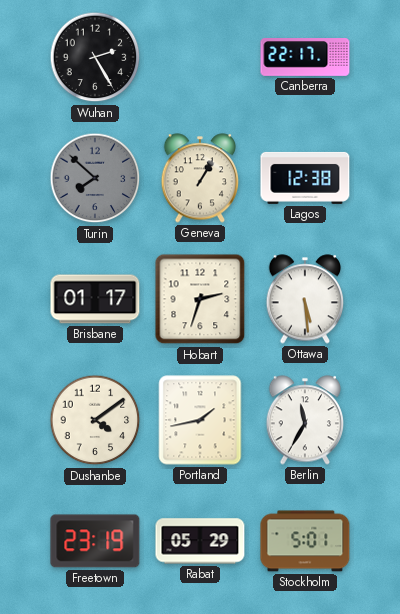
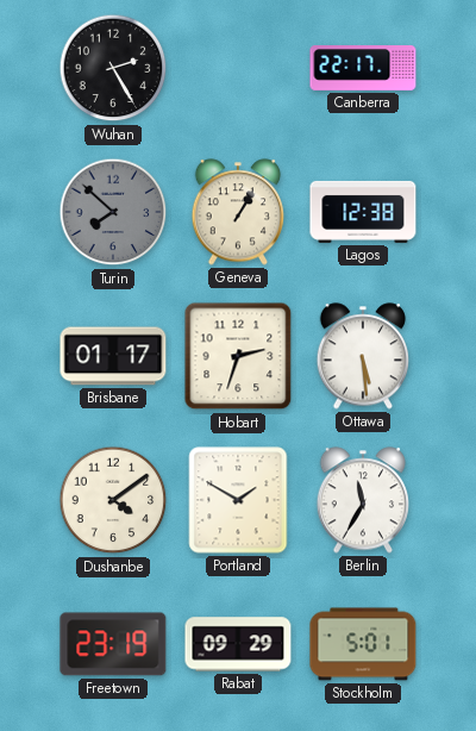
Portland: 1:43 -> 1:50 (238, 500)
Rabat: 05:29 -> 09:29 (238, 644)
